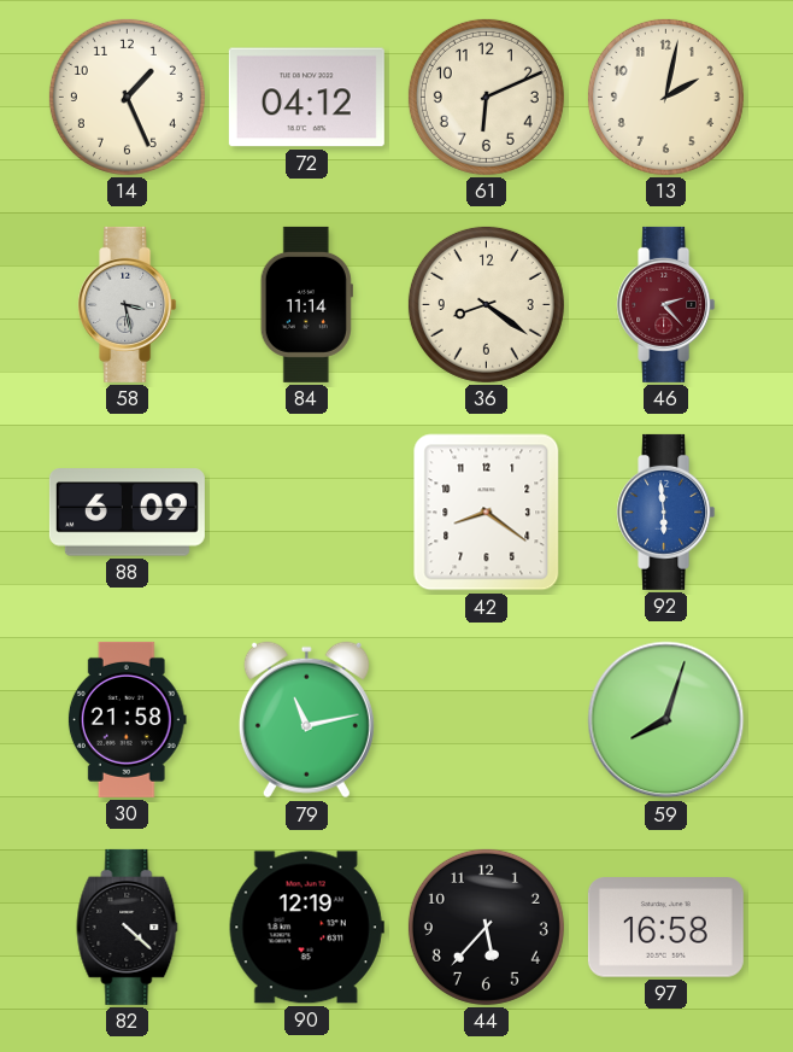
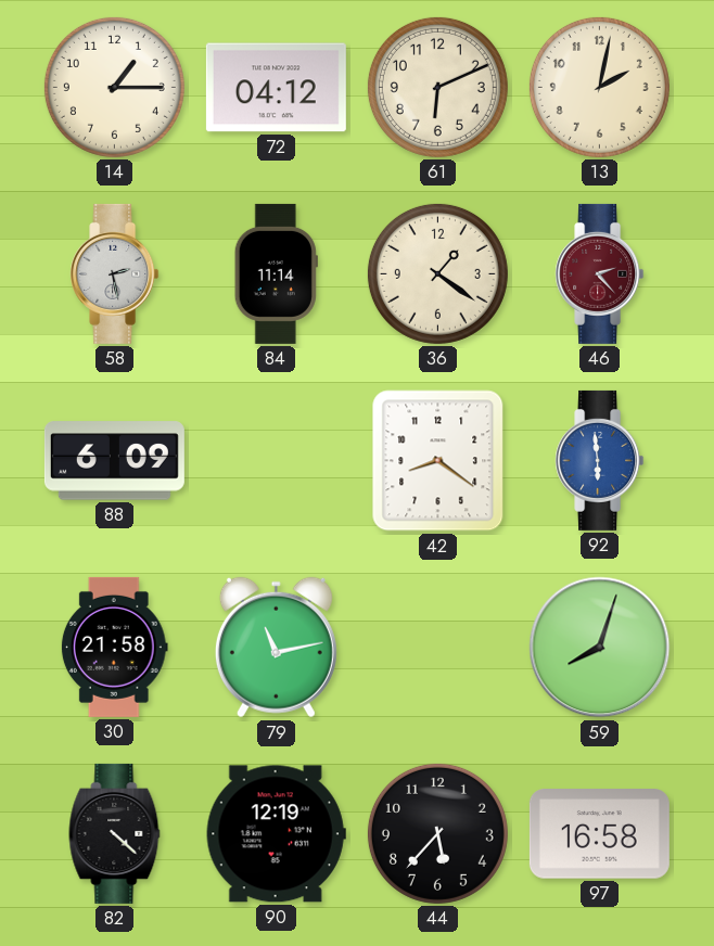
14: 1:26 -> 1:15 (114, 87)
58: 3:28 -> 2:28 (115, 273)
36: 8:21 -> 1:21 (437, 273)
